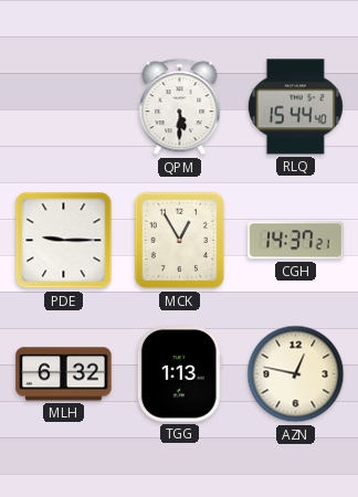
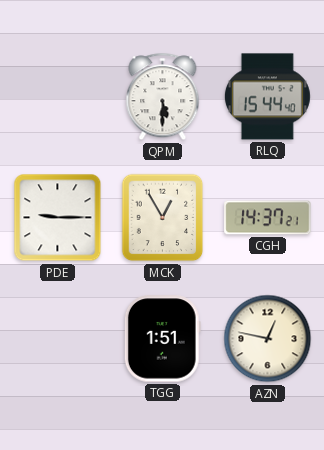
MLH: 6:32 -> none (64, 374)
TGG: 1:13 -> 1:51 (162, 339)
